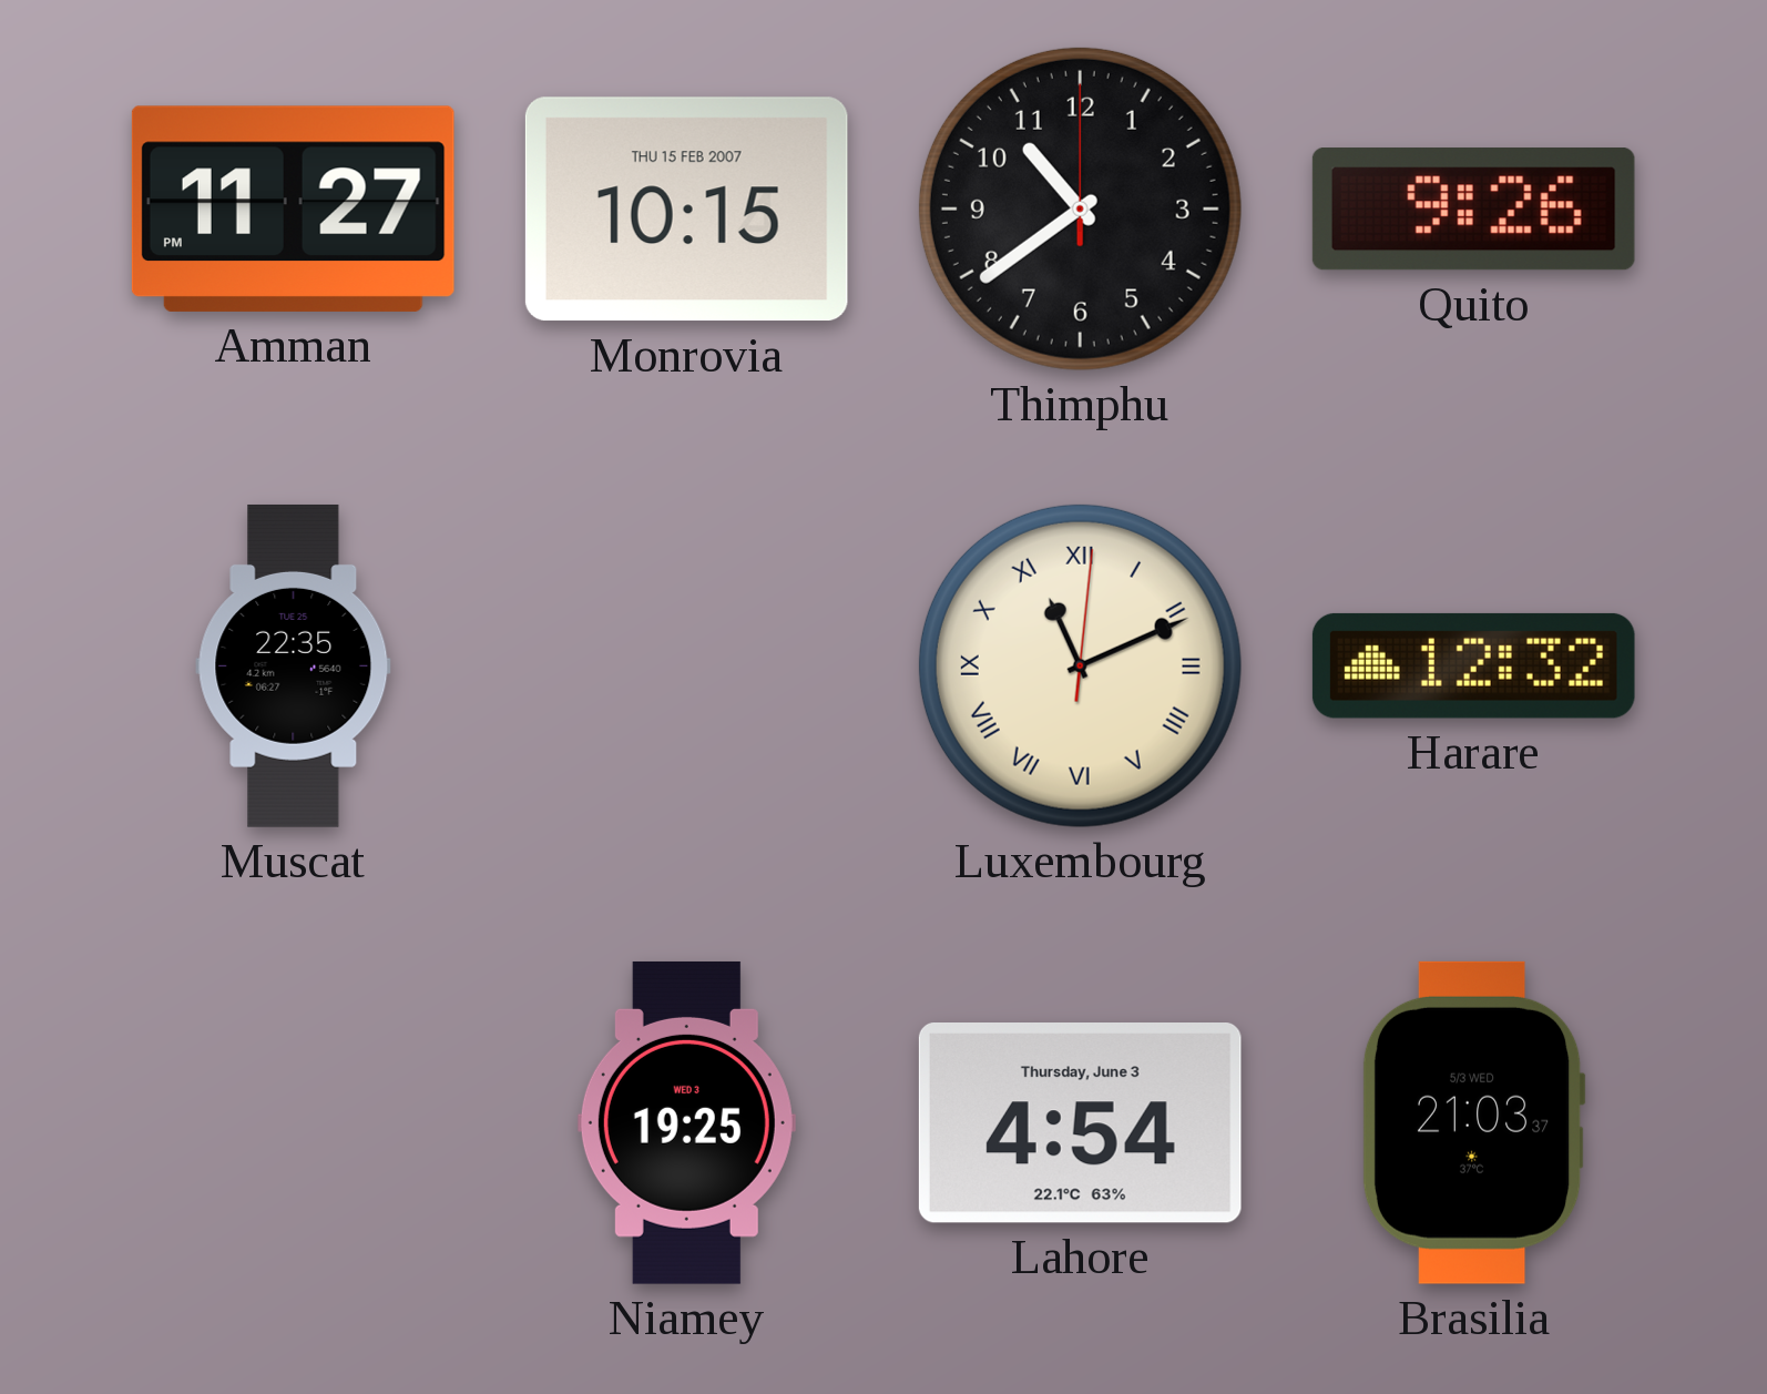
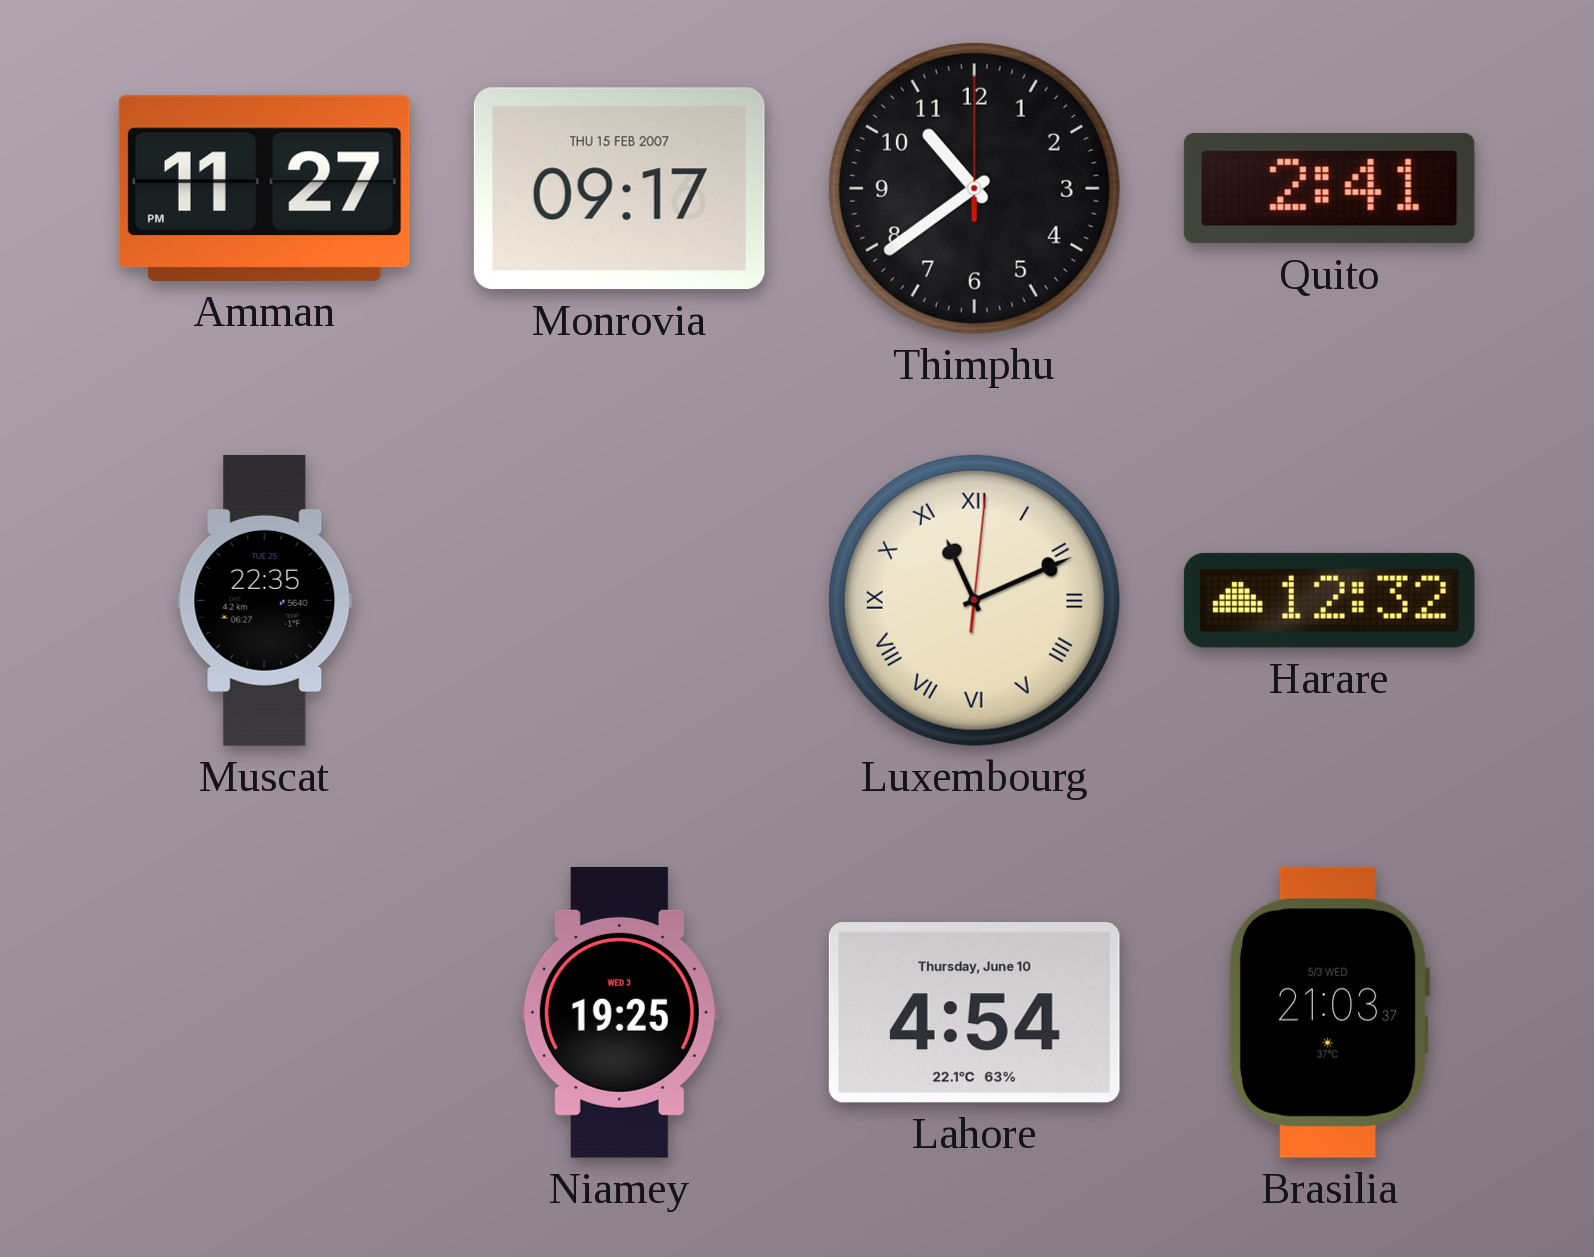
Monrovia: 10:15 -> 09:17 (619, 189)
Quito: 9:26 -> 2:41 (1329, 189)
Lahore date: Thursday, June 3 -> Thursday, June 10 (974, 1013)
